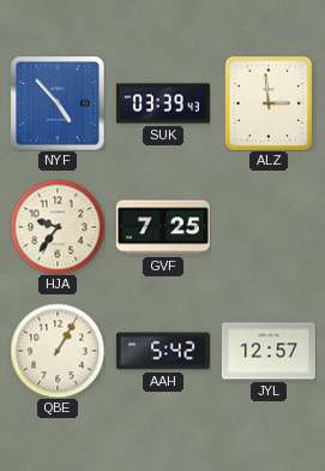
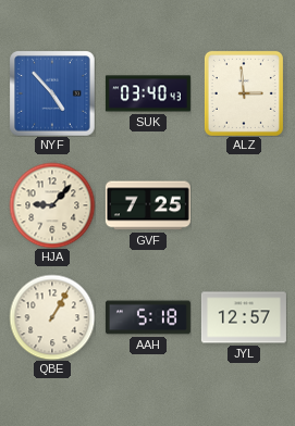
SUK: 03:39 -> 03:40 (148, 93)
HJA: 9:36 -> 9:07 (52, 205)
AAH: 5:42 -> 5:18 (148, 317)
